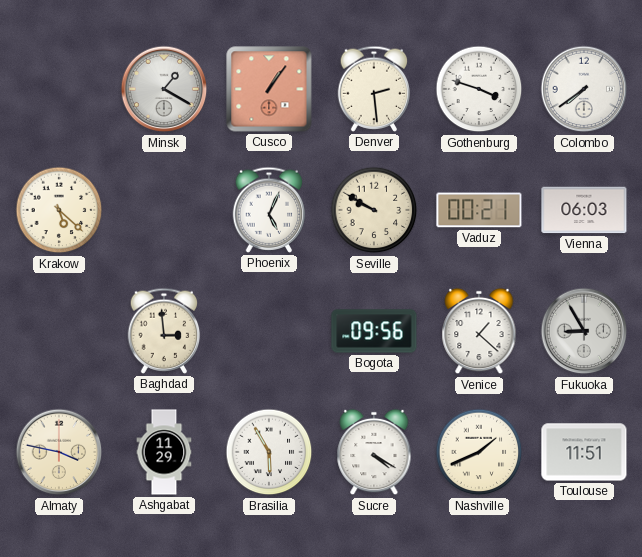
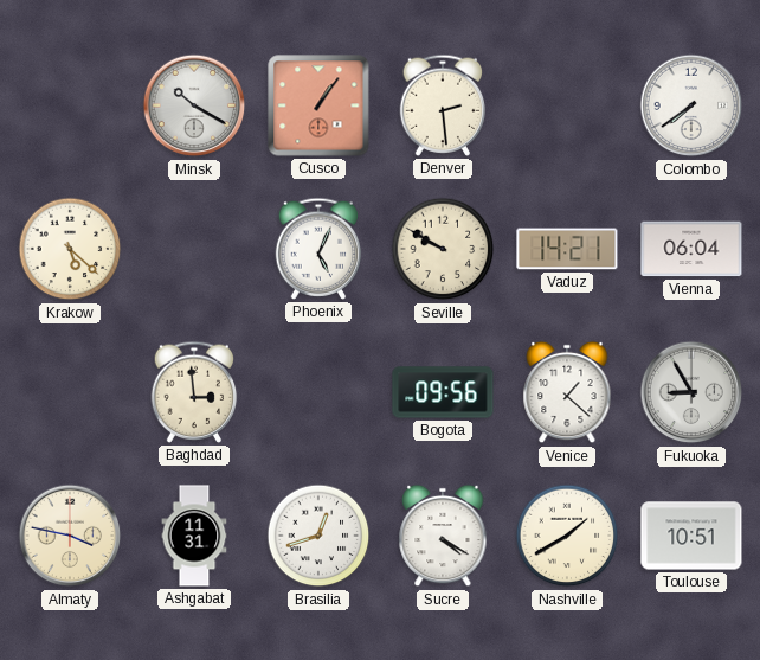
Minsk: 1:20 -> 10:20 (194, 105)
Gothenburg: 3:48 -> none (479, 89)
Vaduz: 00:21 -> 14:21 (567, 249)
Vienna: 06:03 -> 06:04 (691, 249)
Ashgabat: 11:29 -> 11:31 (194, 536)
Brasilia: 5:55 -> 12:42 (318, 536)
Nashville: 1:41 -> 1:40 (567, 536)
Toulouse: 11:51 -> 10:51 (691, 536)
